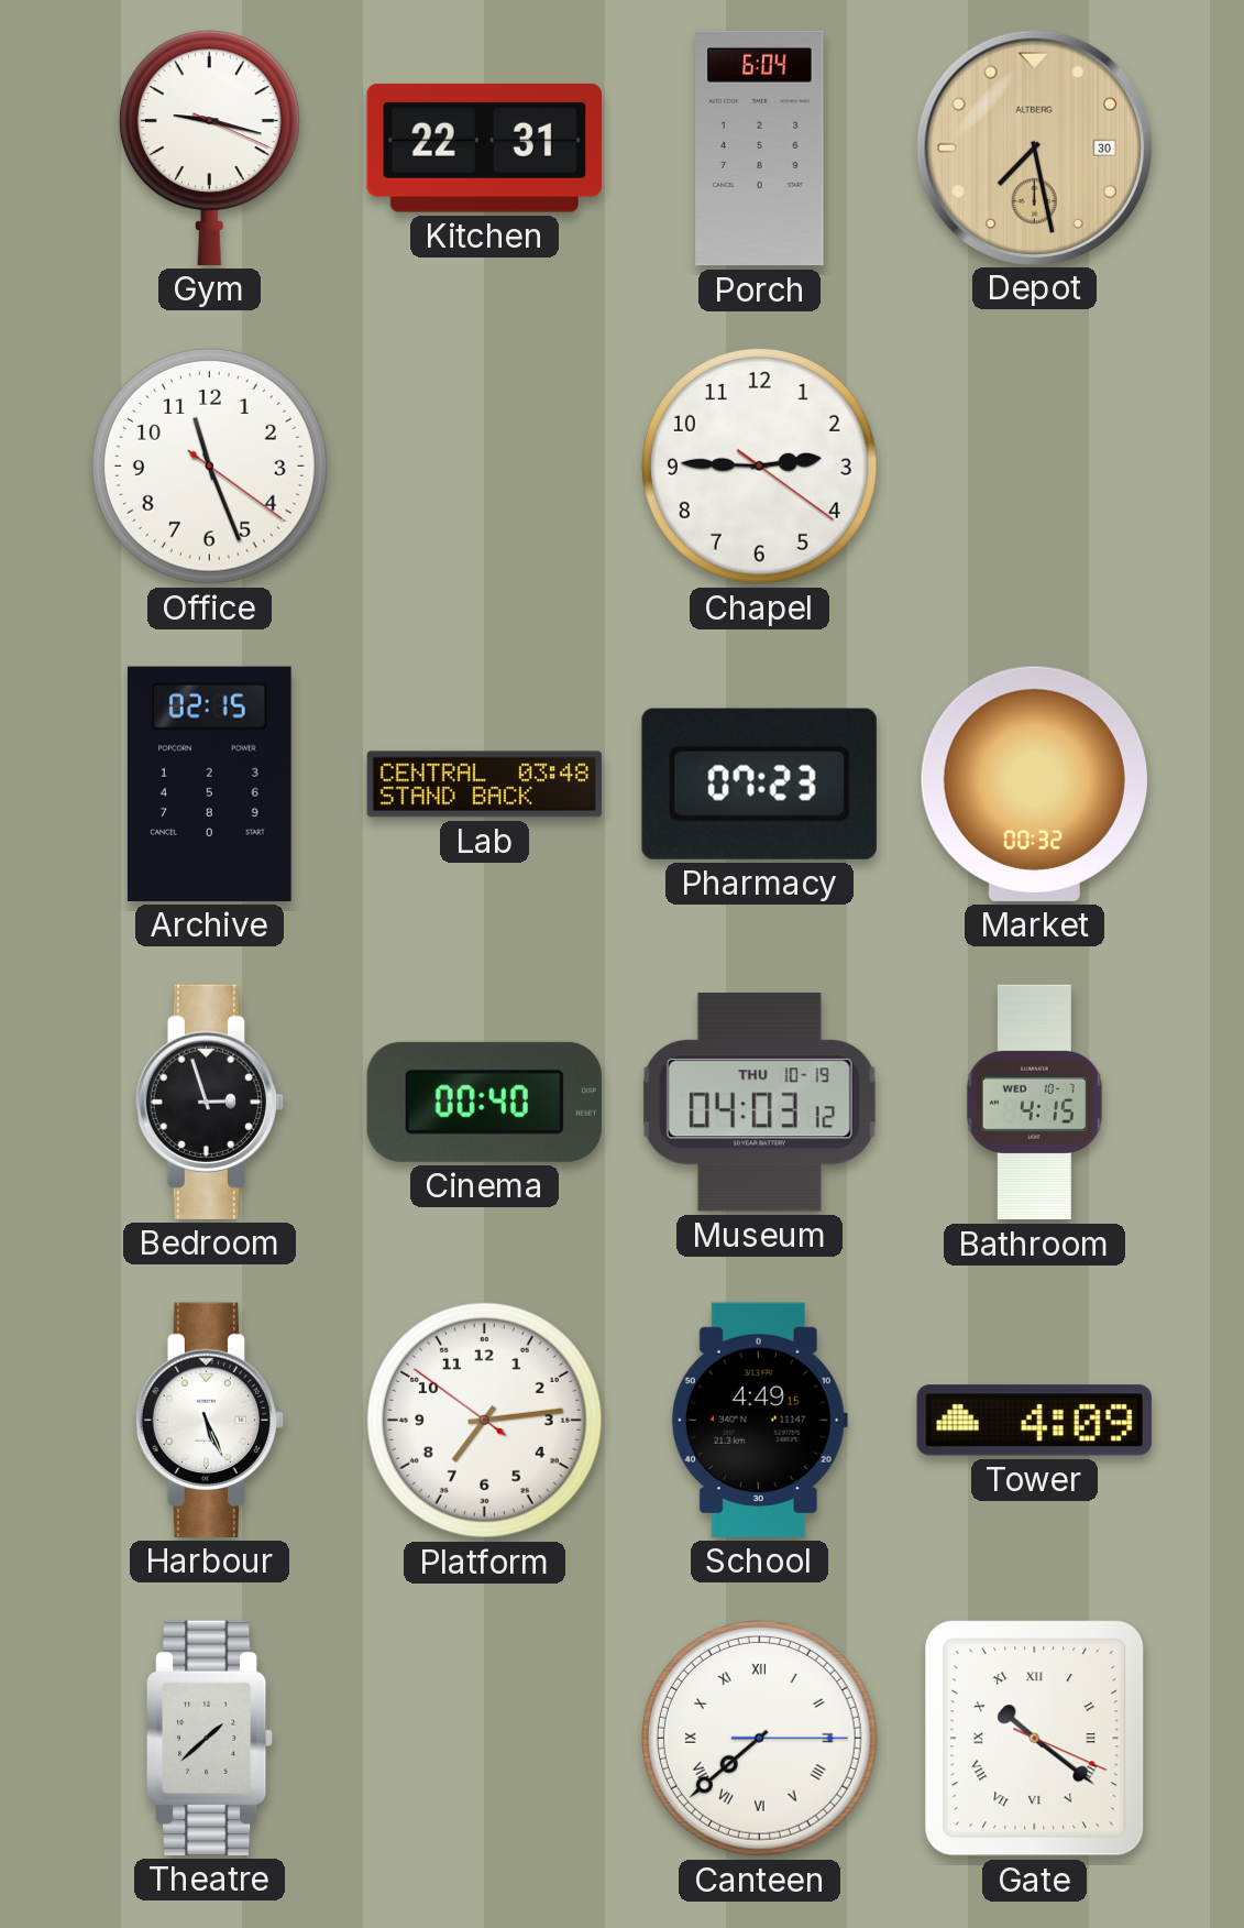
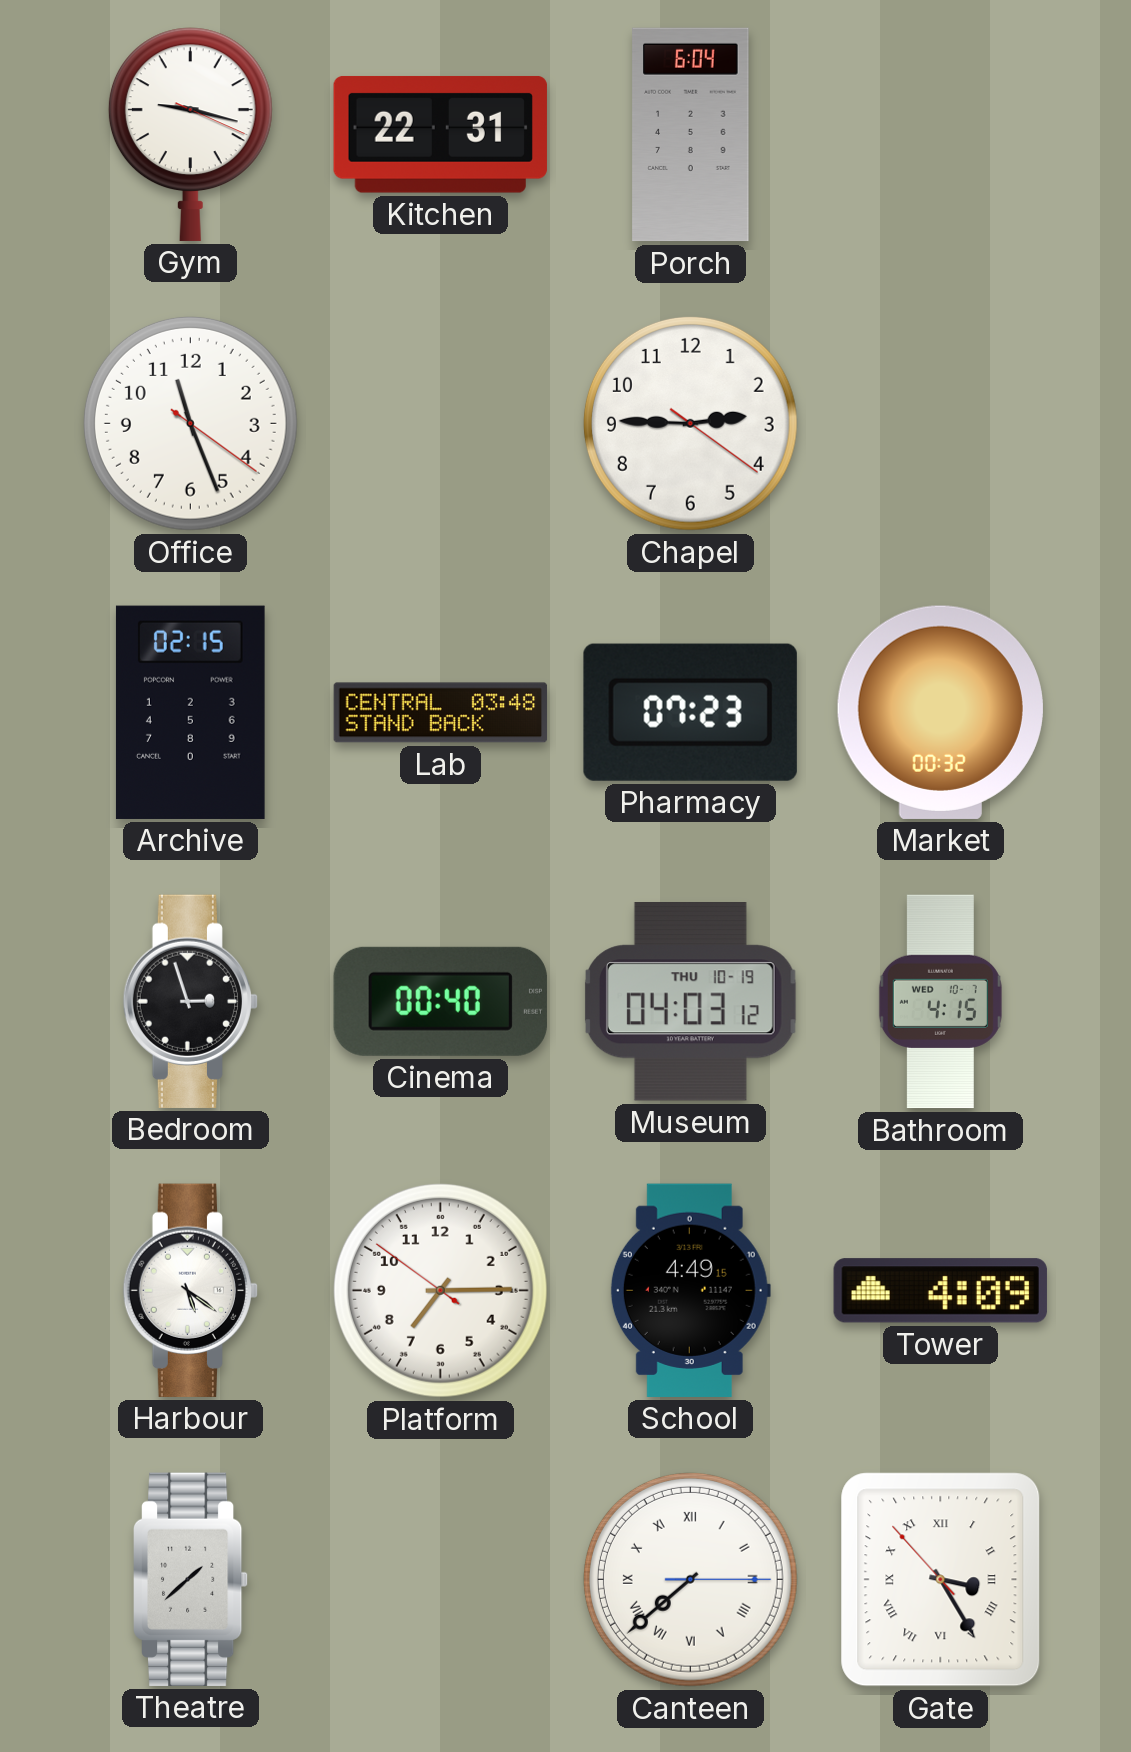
Depot: 7:28 -> none (1034, 147)
Harbour: 5:26 -> 5:21 (190, 1290)
Platform: 7:13 -> 7:14 (440, 1290)
Gate: 10:21 -> 3:24 (941, 1580)
